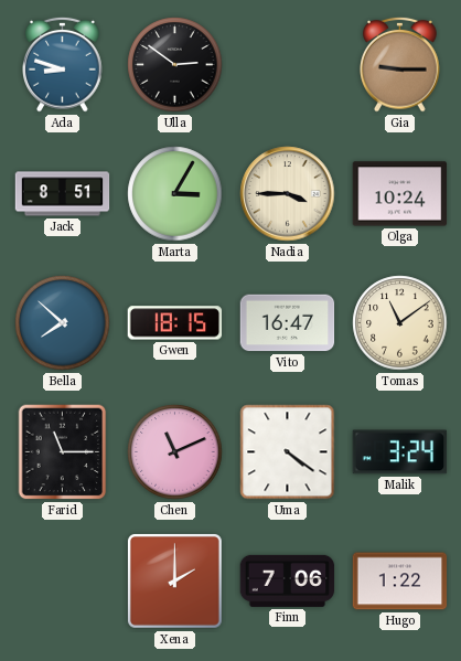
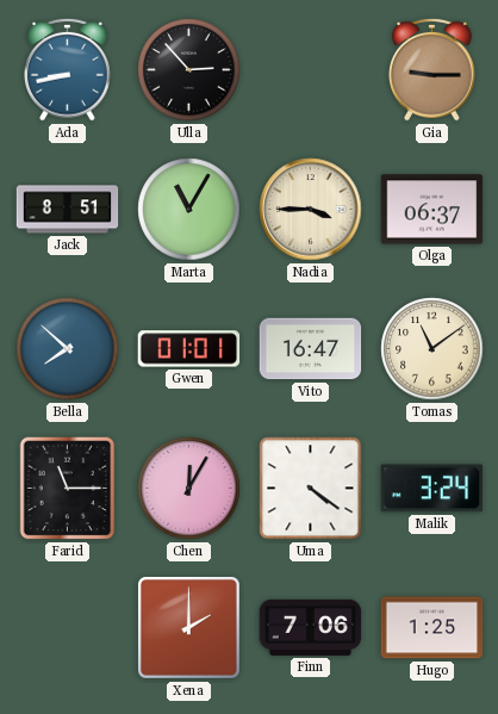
Ada: 8:48 -> 8:43 (68, 69)
Ulla: 2:51 -> 2:53 (189, 70)
Marta: 3:05 -> 11:05 (189, 210)
Olga: 10:24 -> 06:37 (432, 210)
Gwen: 18:15 -> 01:01 (189, 349)
Chen: 11:11 -> 12:05 (189, 489)
Hugo: 1:22 -> 1:25 (432, 628)
